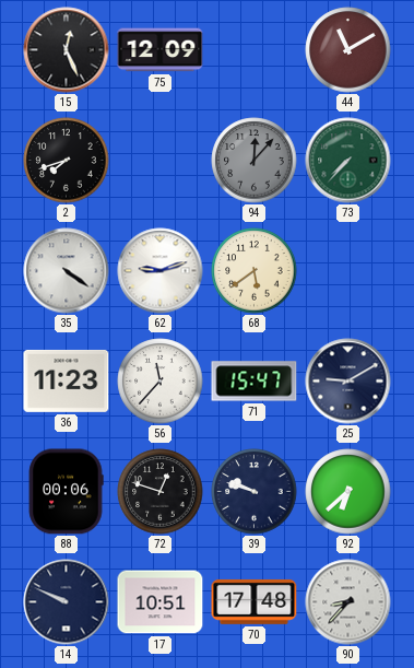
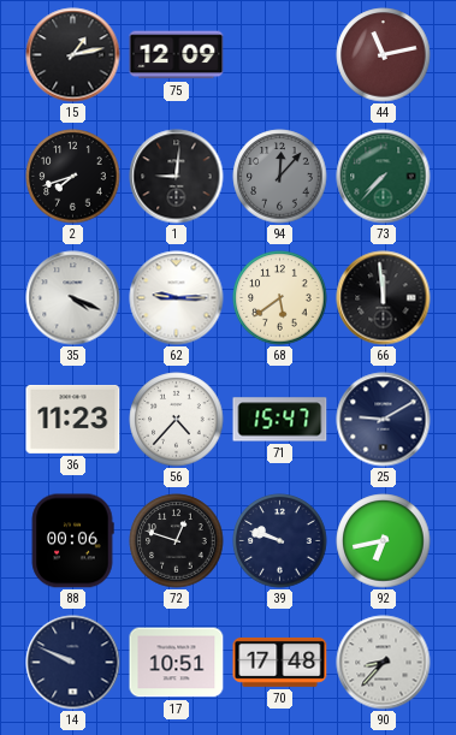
15: 12:26 -> 1:13 (73, 55)
44: 11:10 -> 11:13 (384, 55)
1: none -> 9:01 (177, 177)
35: 4:21 -> 4:19 (73, 298)
62: 9:12 -> 9:15 (177, 298)
66: none -> 11:59 (384, 298)
56: 11:37 -> 4:37 (177, 420)
92: 6:38 -> 6:43 (384, 541)
